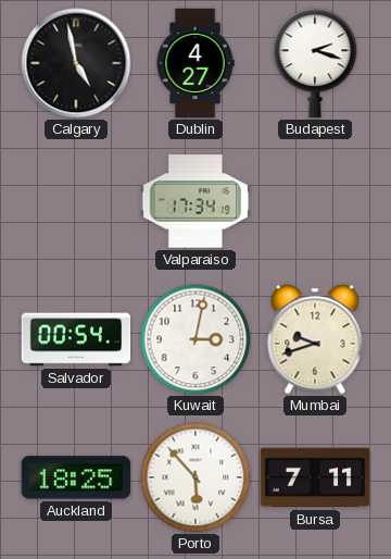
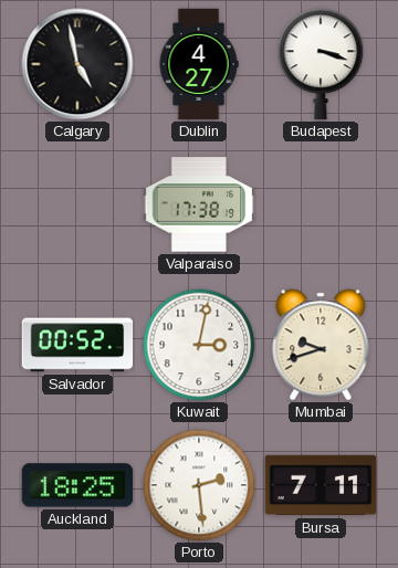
Budapest: 2:18 -> 3:18 (321, 64)
Valparaiso: 17:34 -> 17:38 (199, 204)
Salvador: 00:54 -> 00:52 (77, 345)
Porto: 5:53 -> 2:29 (199, 485)
